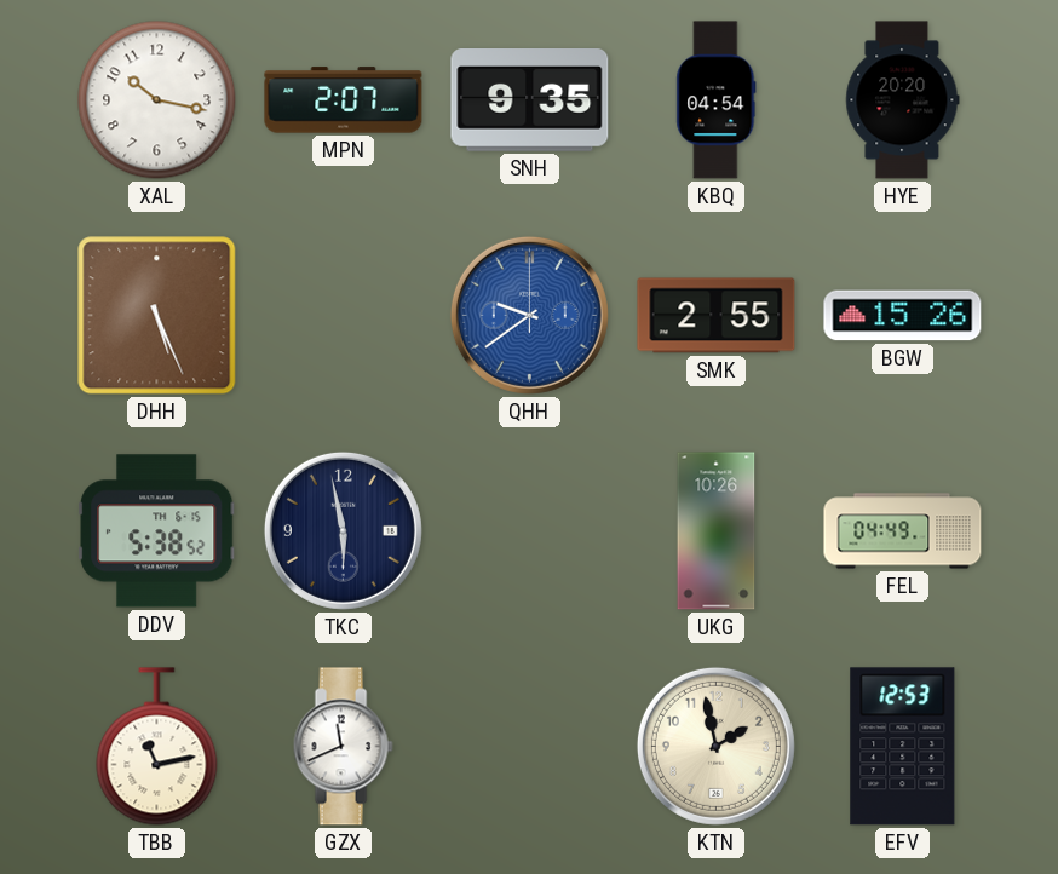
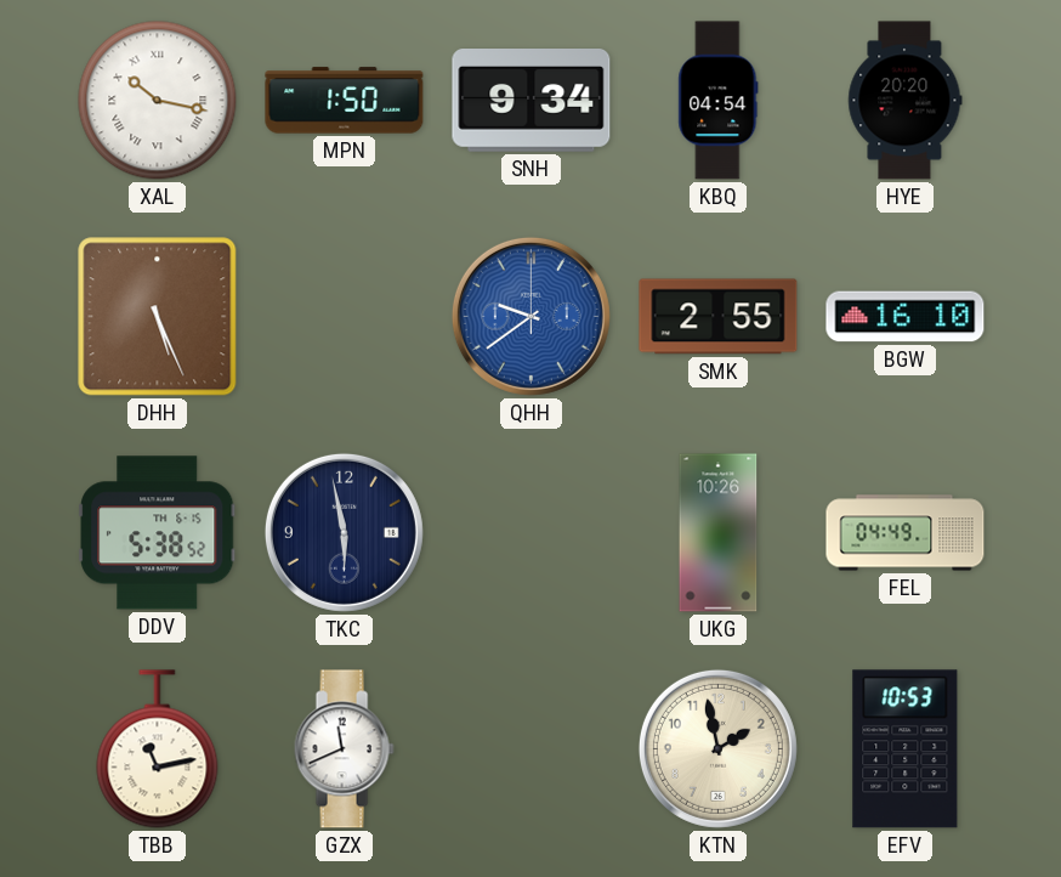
XAL numerals: Arabic -> Roman (158, 101)
MPN: 2:07 -> 1:50 (345, 101)
SNH: 9:35 -> 9:34 (532, 101)
BGW: 15:26 -> 16:10 (906, 317)
EFV: 12:53 -> 10:53 (906, 749)
